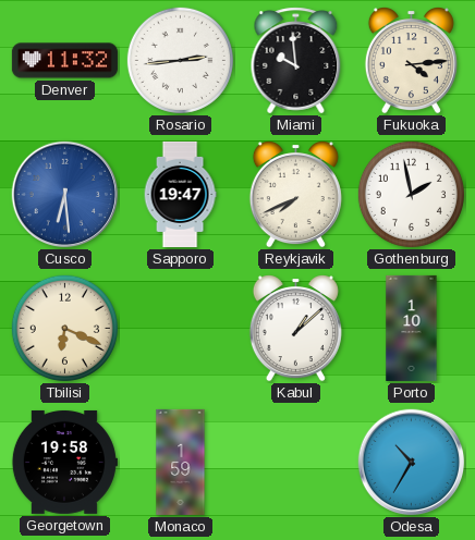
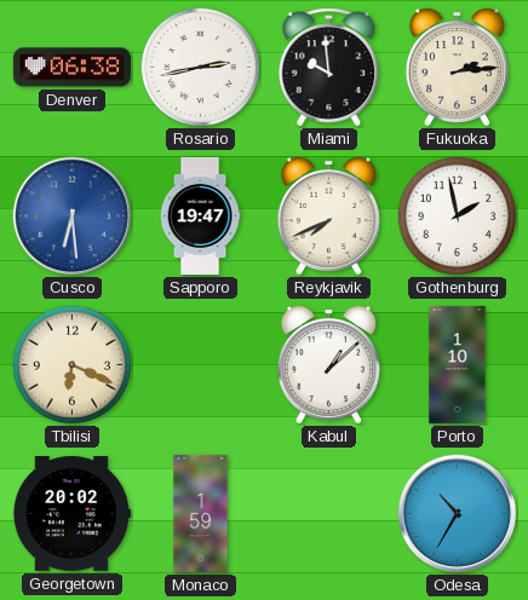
Denver: 11:32 -> 06:38 (71, 68)
Rosario: 2:44 -> 2:43 (200, 67)
Fukuoka: 4:14 -> 2:14 (457, 68)
Georgetown: 19:58 -> 20:02 (71, 513)
